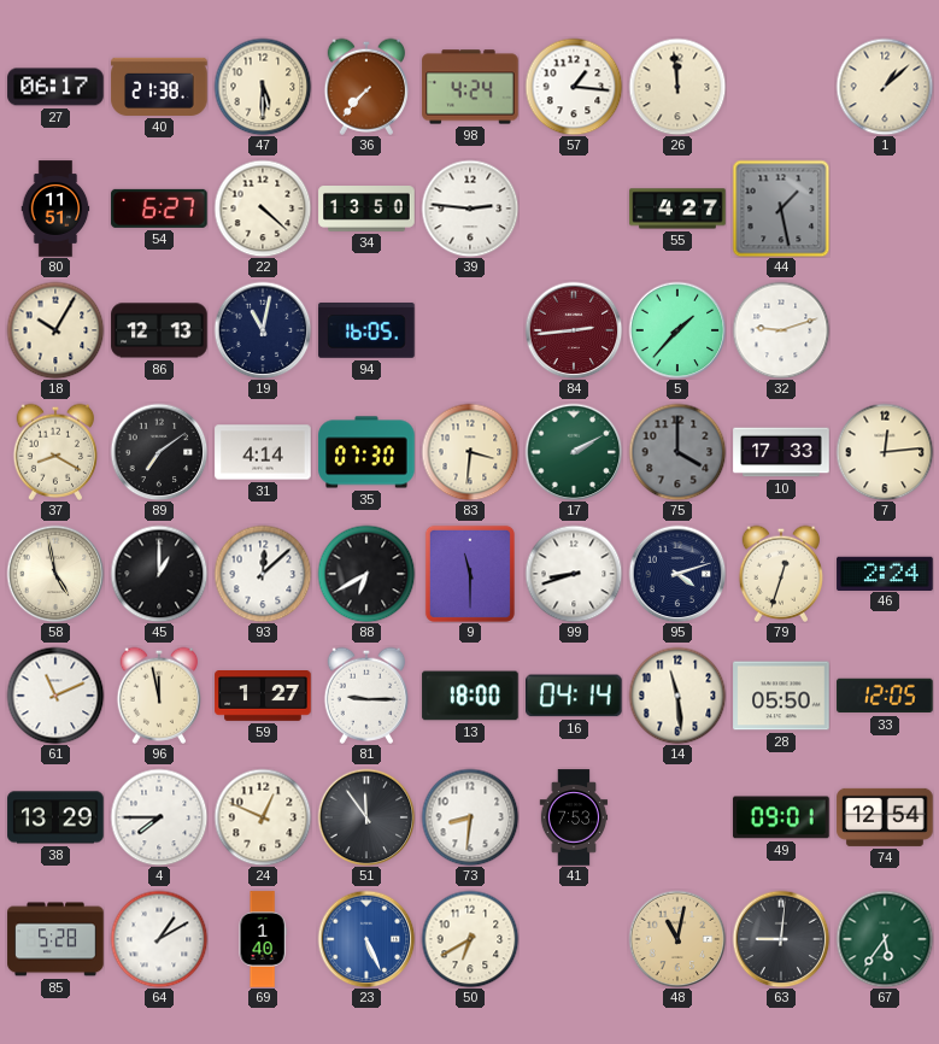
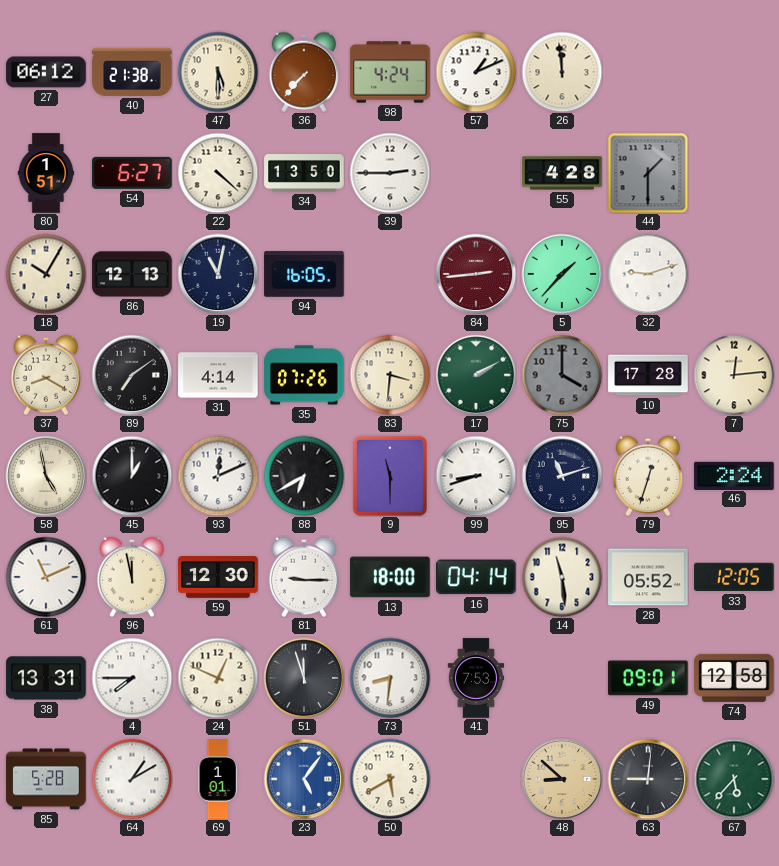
27: 06:17 -> 06:12 (46, 72)
57: 1:16 -> 1:11 (476, 72)
1: 1:08 -> none (885, 87)
80: 11:51 -> 1:51 (46, 173)
39: 2:46 -> 2:45 (390, 173)
55: 4:27 -> 4:28 (562, 173)
44: 1:28 -> 1:30 (648, 173)
35: 07:30 -> 07:26 (304, 375)
10: 17:33 -> 17:28 (648, 375)
93: 12:08 -> 12:11 (218, 476)
95: 4:12 -> 11:12 (562, 476)
59: 1:27 -> 12:30 (218, 578)
28: 05:50 -> 05:52 (648, 577)
38: 13:29 -> 13:31 (46, 678)
51: 11:54 -> 11:57 (304, 678)
74: 12:54 -> 12:58 (734, 678)
69: 1:40 -> 1:01 (218, 779)
23: 5:26 -> 5:06 (304, 779)
50: 6:40 -> 5:40 (390, 779)
48: 11:02 -> 8:52 (562, 779)
67: 5:36 -> 5:37 (734, 779)
